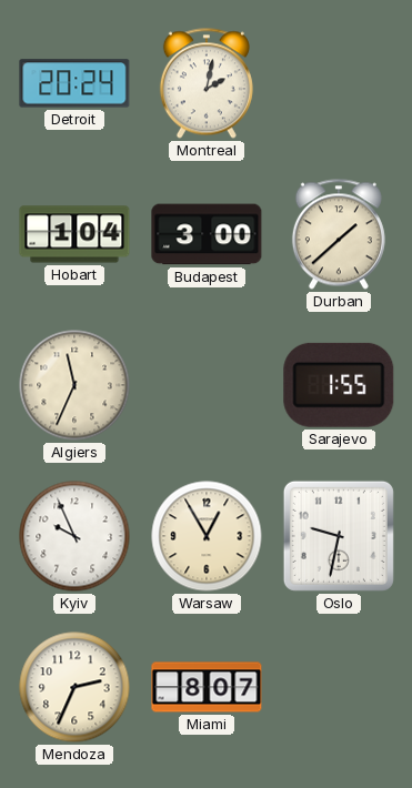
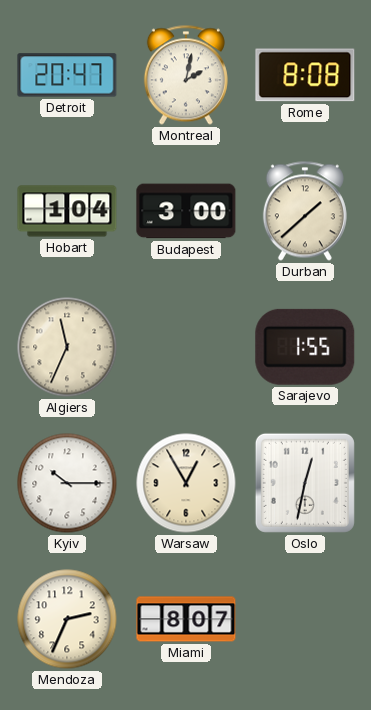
Detroit: 20:24 -> 20:47 (67, 75)
Rome: none -> 8:08 (305, 75)
Kyiv: 9:56 -> 10:15 (67, 483)
Oslo: 9:32 -> 12:32 (305, 483)
